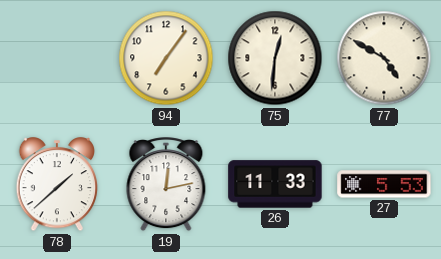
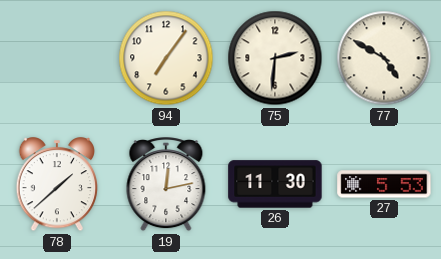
75: 12:31 -> 2:31 (275, 58)
26: 11:33 -> 11:30 (275, 184)
